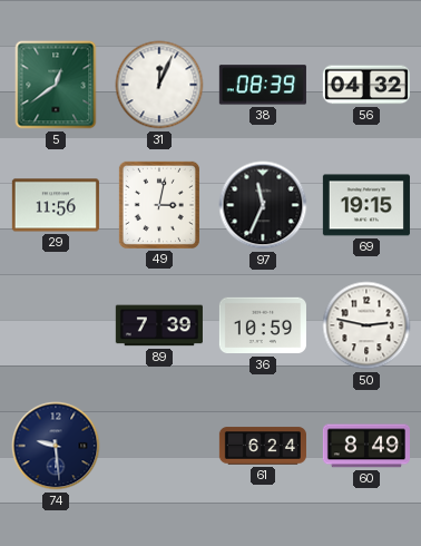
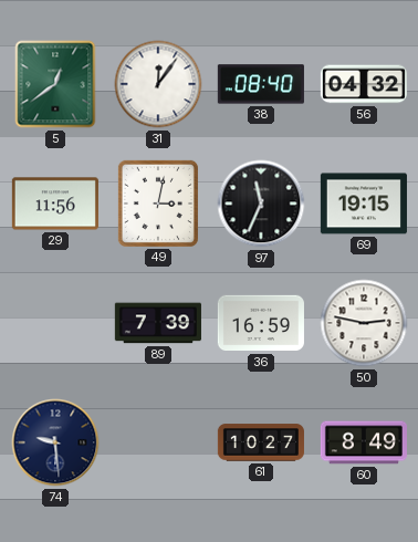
31: 12:04 -> 12:06 (158, 84)
38: 08:39 -> 08:40 (261, 84)
36: 10:59 -> 16:59 (261, 323)
61: 6:24 -> 10:27 (261, 442)
